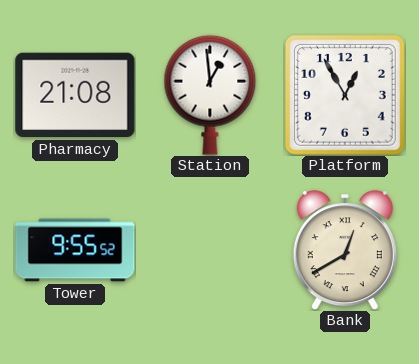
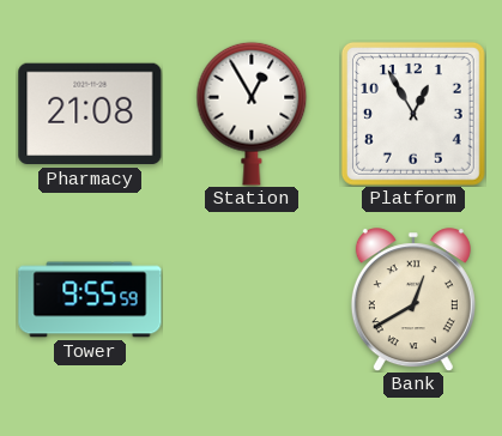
Station: 12:59 -> 12:55 (252, 114)
Tower: 9:55:52 -> 9:55:59 (90, 299)
